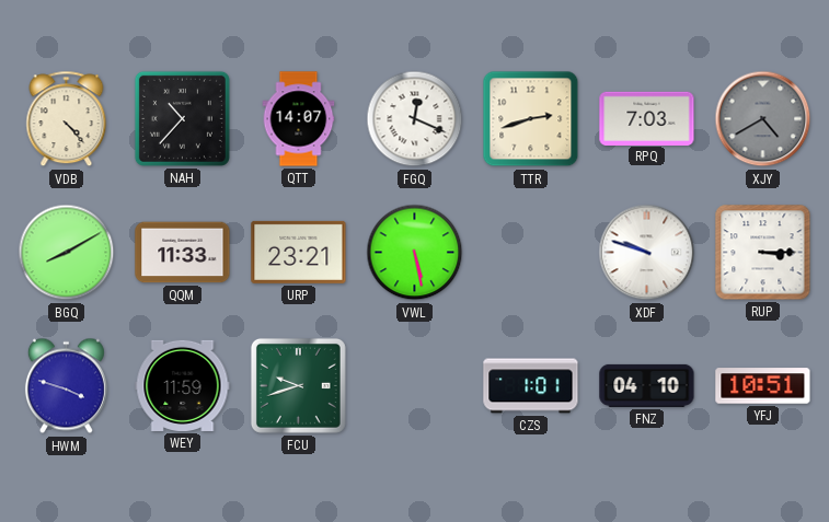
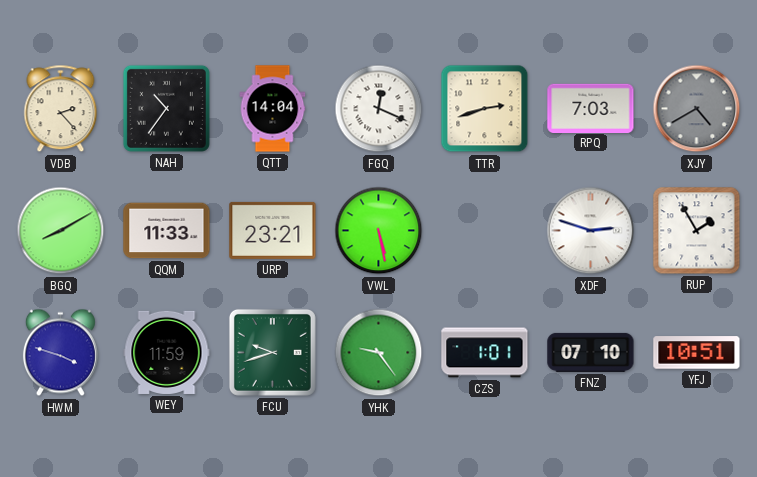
VDB: 4:23 -> 2:23 (61, 109)
NAH: 10:37 -> 10:36 (166, 108)
QTT: 14:07 -> 14:04 (273, 109)
XDF: 9:48 -> 2:48 (591, 231)
RUP: 3:15 -> 1:55 (697, 231)
YHK: none -> 9:24 (379, 353)
FNZ: 04:10 -> 07:10 (591, 352)
